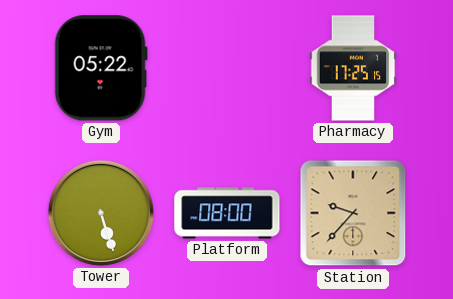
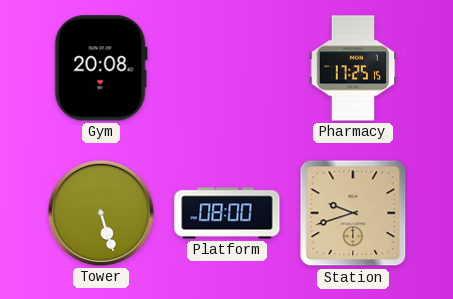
Gym: 05:22 -> 20:08 (101, 68)
Station: 9:37 -> 9:42 (353, 213)
